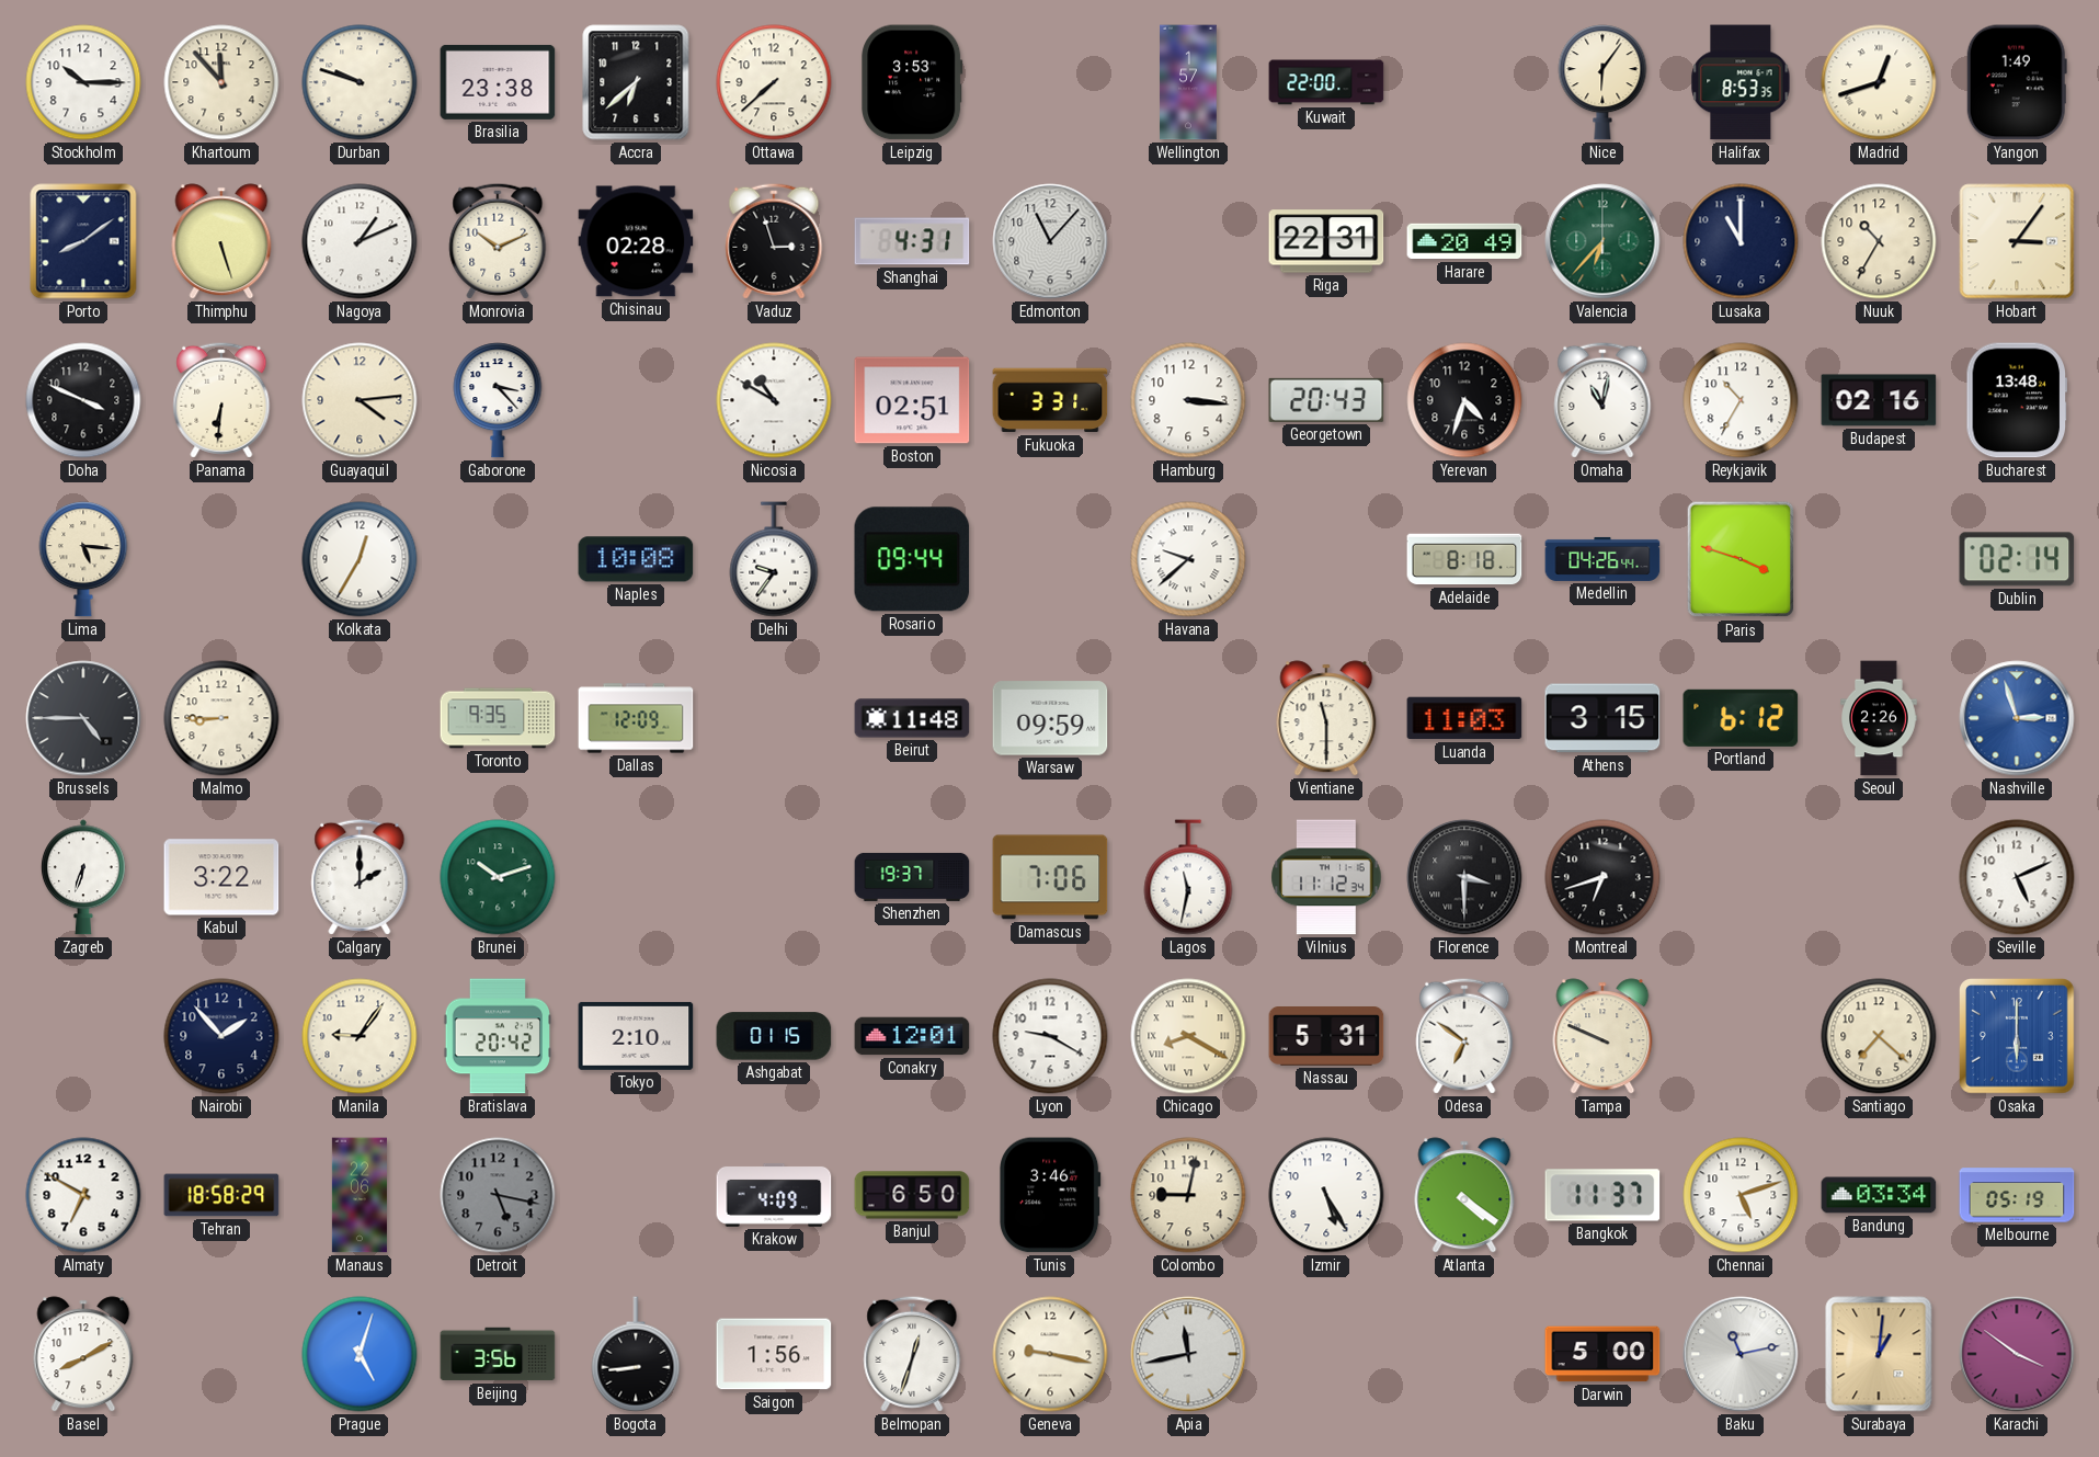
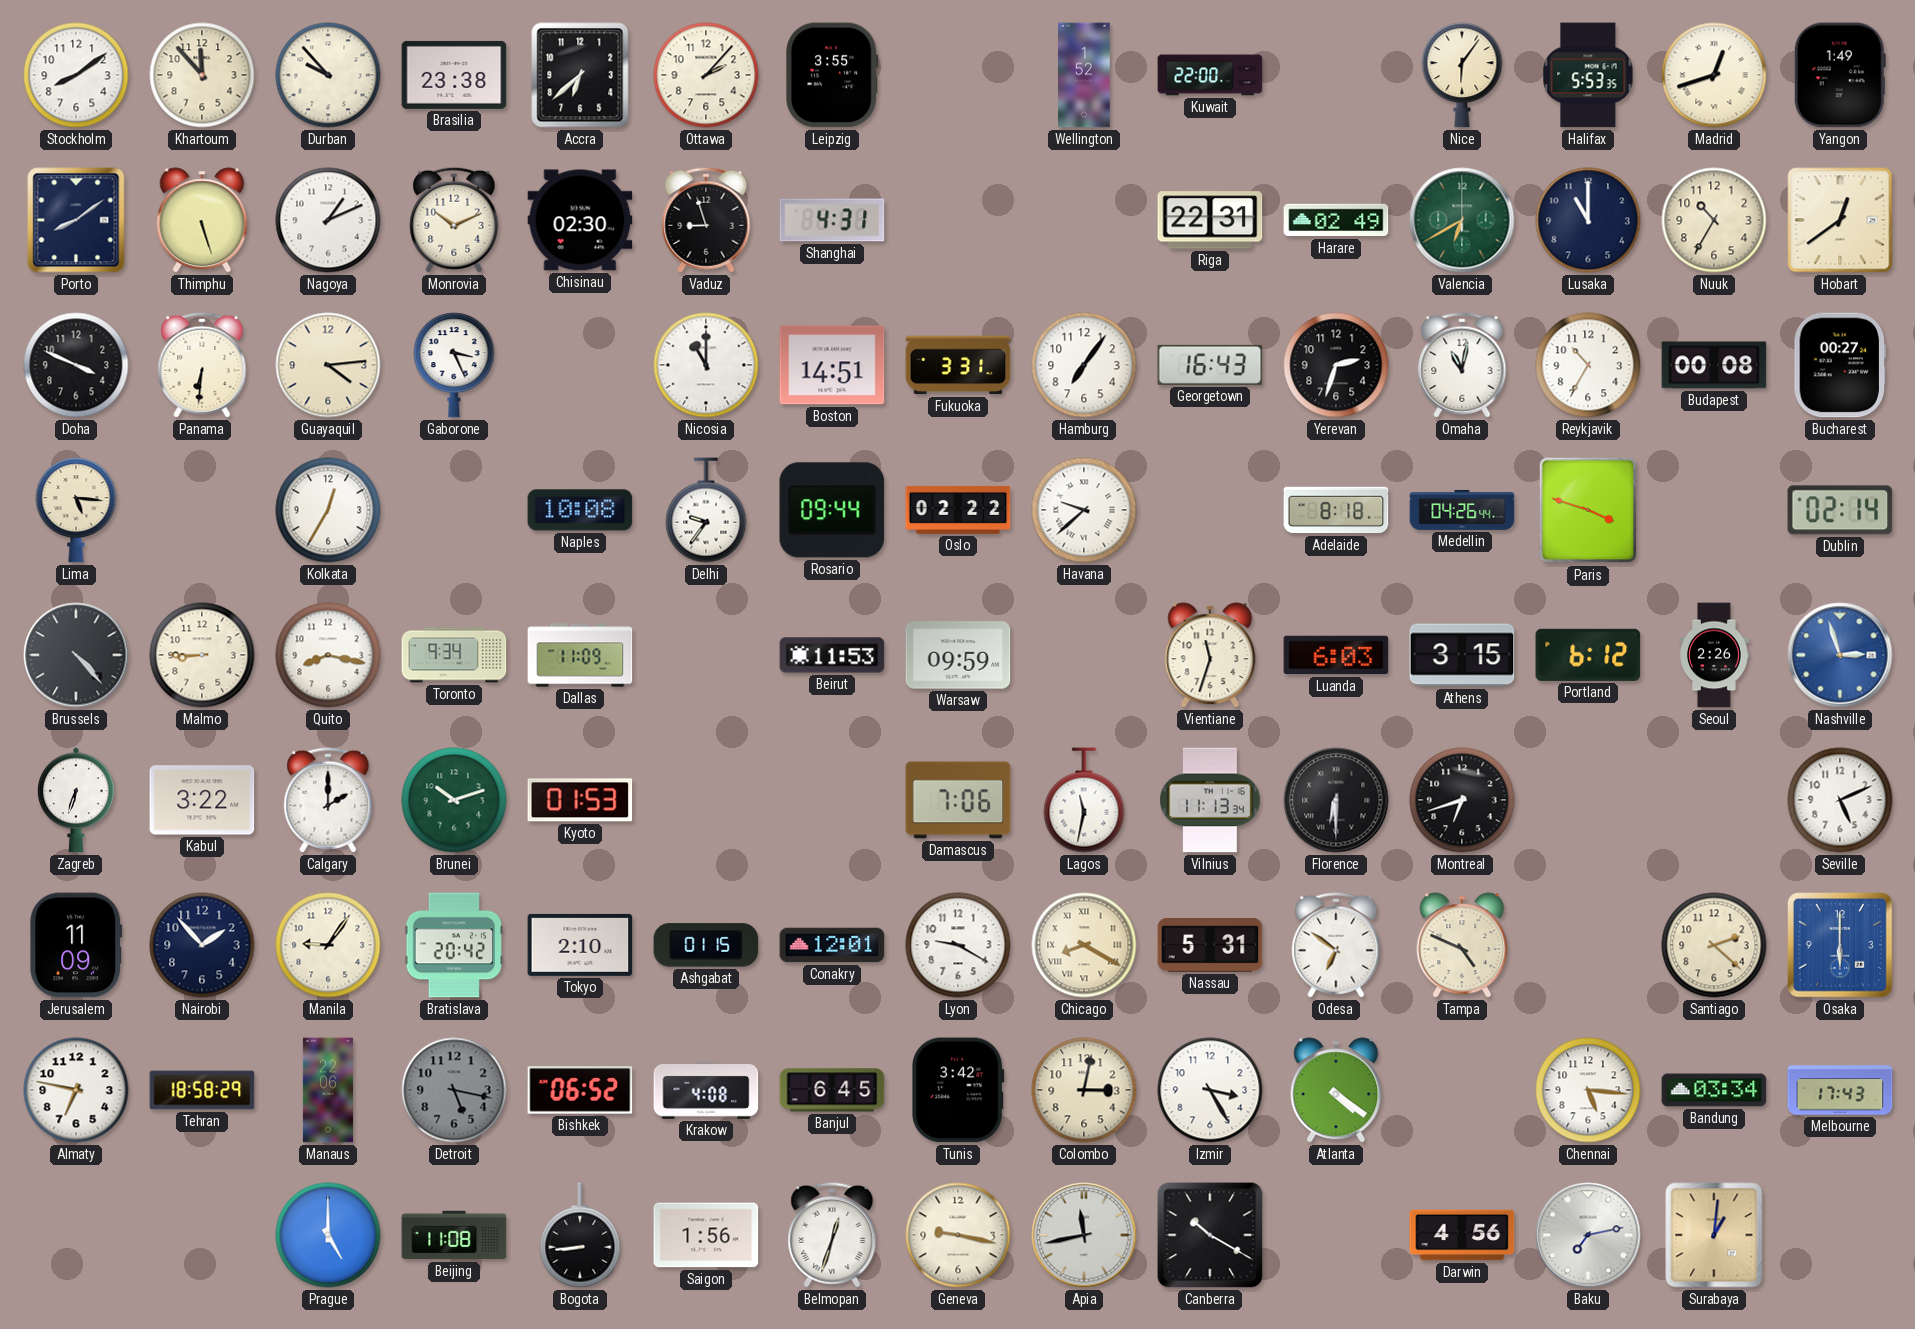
Stockholm: 10:15 -> 8:09 (76, 75)
Durban: 9:48 -> 9:53 (328, 75)
Ottawa: 7:38 -> 2:07 (706, 75)
Leipzig: 3:53 -> 3:55 (832, 75)
Wellington: 1:57 -> 1:52 (1084, 75)
Halifax: 8:53 -> 5:53 (1588, 75)
Chisinau: 02:28 -> 02:30 (580, 220)
Vaduz: 2:57 -> 8:57 (706, 220)
Edmonton: 11:07 -> none (1050, 241)
Harare: 20:49 -> 02:49 (1336, 220)
Valencia: 6:37 -> 6:40 (1462, 220)
Hobart: 3:06 -> 12:39 (1840, 220)
Gaborone: 3:23 -> 3:26 (454, 365)
Nicosia: 10:50 -> 11:00 (706, 365)
Boston: 02:51 -> 14:51 (832, 365)
Hamburg: 3:16 -> 7:06 (1084, 365)
Georgetown: 20:43 -> 16:43 (1210, 365)
Yerevan: 4:33 -> 2:33 (1336, 365)
Budapest: 02:16 -> 00:08 (1714, 365)
Bucharest: 13:48 -> 00:27 (1840, 365)
Oslo: none -> 02:22 (958, 510)
Brussels: 4:45 -> 4:23 (76, 655)
Quito: none -> 8:17 (328, 655)
Toronto: 9:35 -> 9:34 (454, 655)
Dallas: 12:09 -> 11:09 (580, 655)
Beirut: 11:48 -> 11:53 (832, 655)
Vientiane: 11:30 -> 11:33 (1210, 655)
Luanda: 11:03 -> 6:03 (1336, 655)
Kyoto: none -> 01:53 (580, 800)
Shenzhen: 19:37 -> none (912, 877)
Vilnius: 11:12 -> 11:13 (1210, 800)
Florence: 3:30 -> 6:30 (1336, 800)
Jerusalem: none -> 11:09 (76, 945)
Tampa: 9:49 -> 4:49 (1462, 945)
Santiago: 7:22 -> 2:22 (1714, 945)
Almaty: 6:50 -> 6:47 (76, 1090)
Bishkek: none -> 06:52 (580, 1090)
Krakow: 4:09 -> 4:08 (706, 1090)
Banjul: 6:50 -> 6:45 (832, 1090)
Tunis: 3:46 -> 3:42 (959, 1090)
Colombo: 9:02 -> 3:02 (1084, 1090)
Izmir: 5:25 -> 3:25 (1210, 1090)
Bangkok: 11:37 -> none (1602, 1195)
Chennai: 5:12 -> 5:16 (1588, 1090)
Melbourne: 05:19 -> 17:43 (1840, 1090)
Basel: 8:10 -> none (83, 1354)
Prague: 5:03 -> 5:00 (328, 1235)
Beijing: 3:56 -> 11:08 (454, 1235)
Canberra: none -> 10:20 (1210, 1235)
Darwin: 5:00 -> 4:56 (1462, 1235)
Baku: 11:13 -> 7:13 (1588, 1235)
Karachi: 3:51 -> none (2017, 1354)
